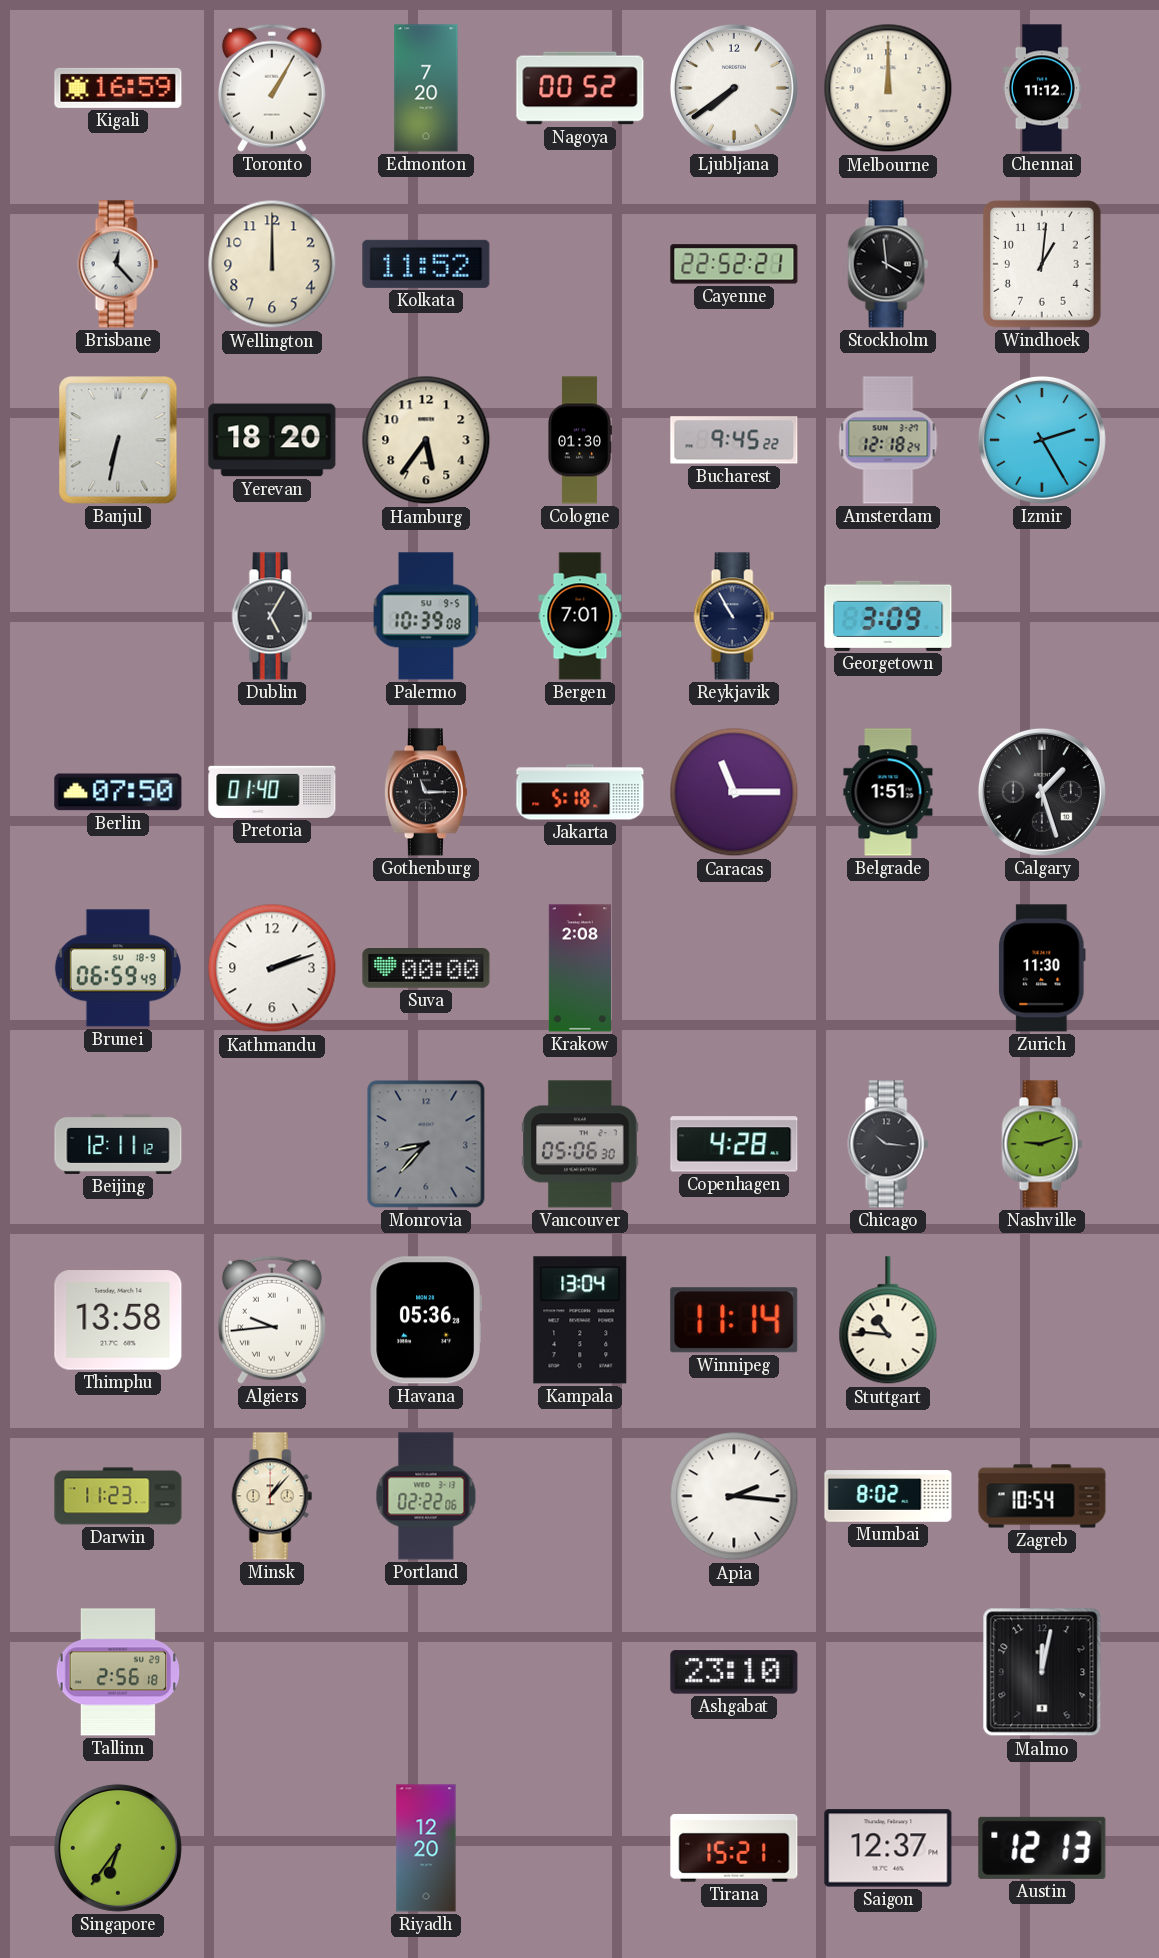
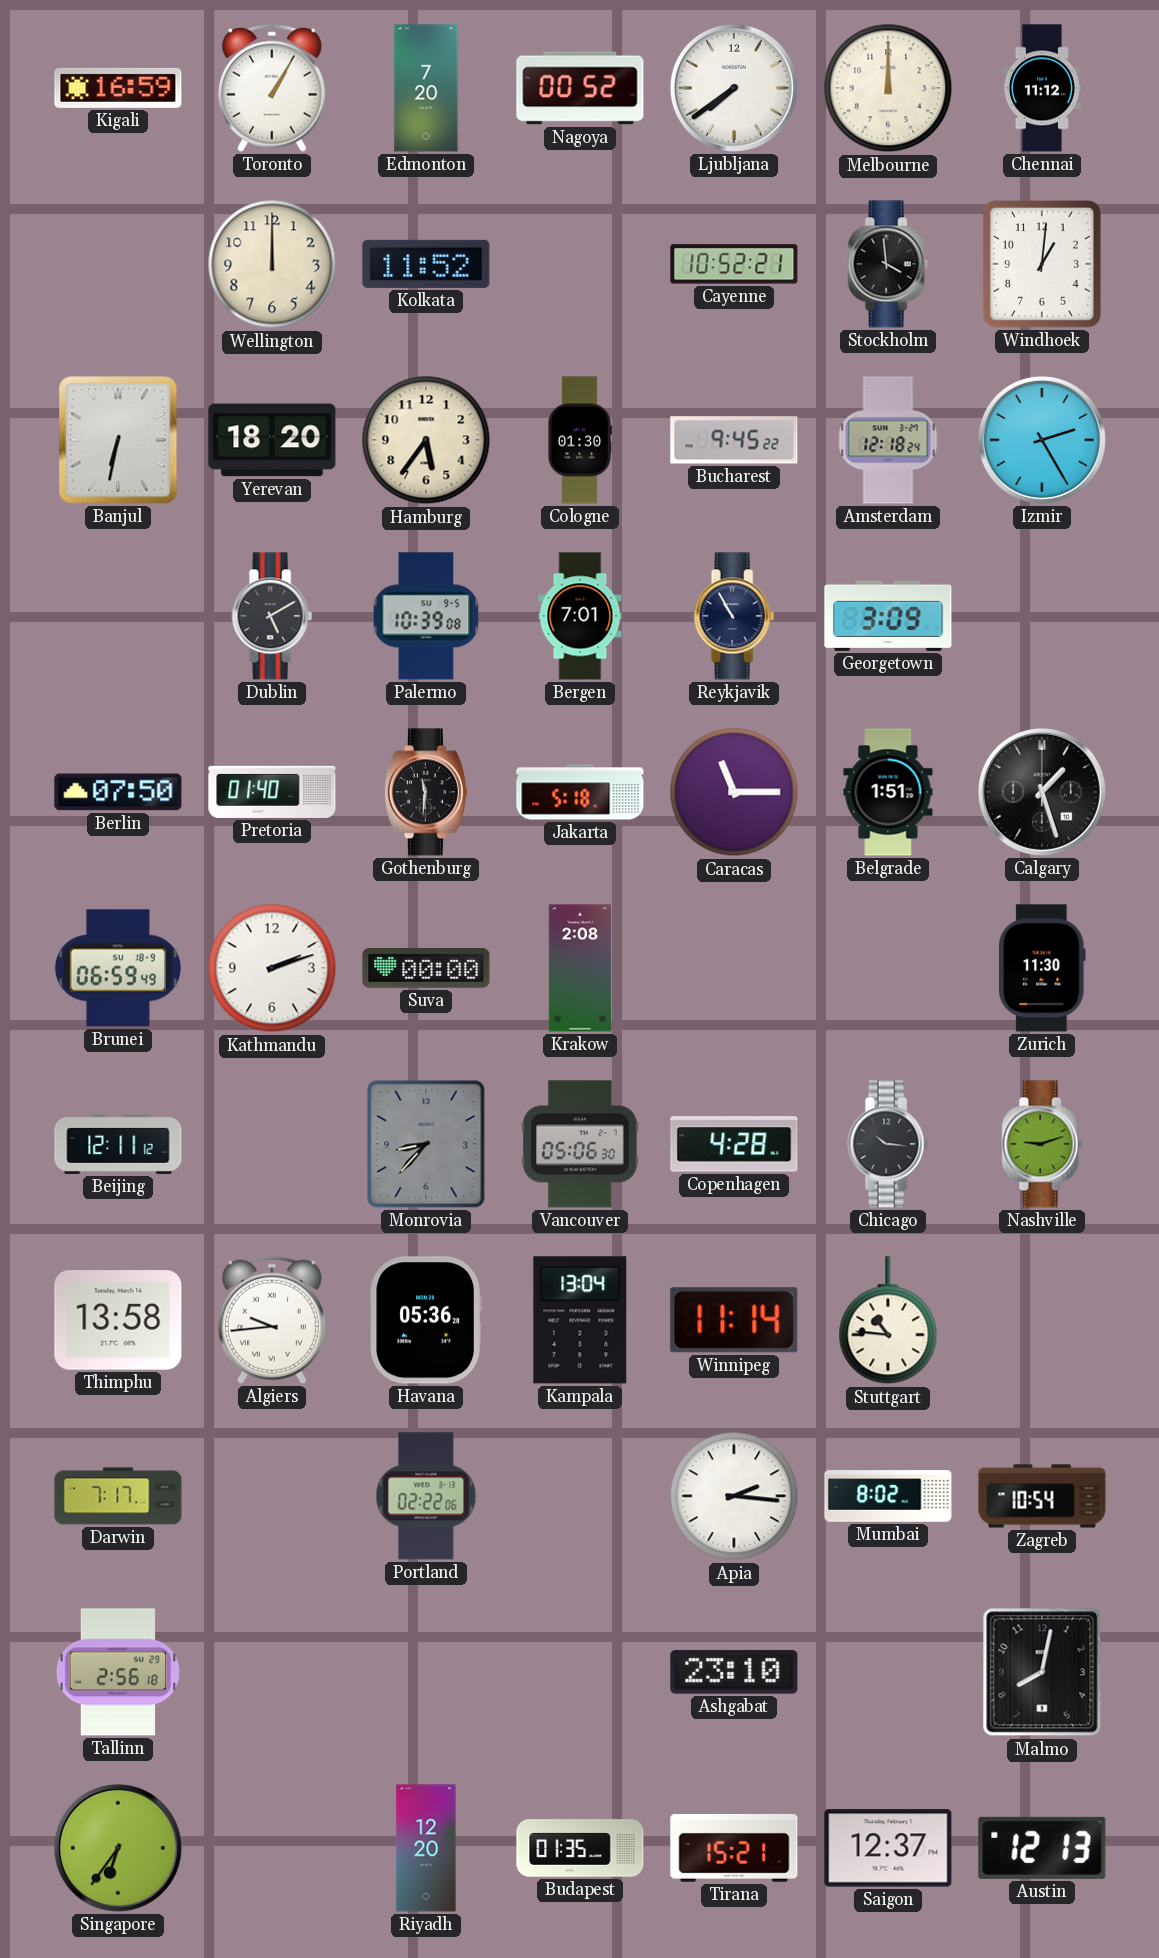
Brisbane: 12:23 -> none (118, 264)
Cayenne: 22:52 -> 10:52 (734, 264)
Dublin: 5:05 -> 5:10 (272, 616)
Gothenburg: 11:15 -> 11:31 (426, 792)
Darwin: 11:23 -> 7:17 (118, 1496)
Minsk: 1:07 -> none (272, 1496)
Malmo: 12:02 -> 8:02 (1042, 1672)
Budapest: none -> 01:35 (580, 1848)
